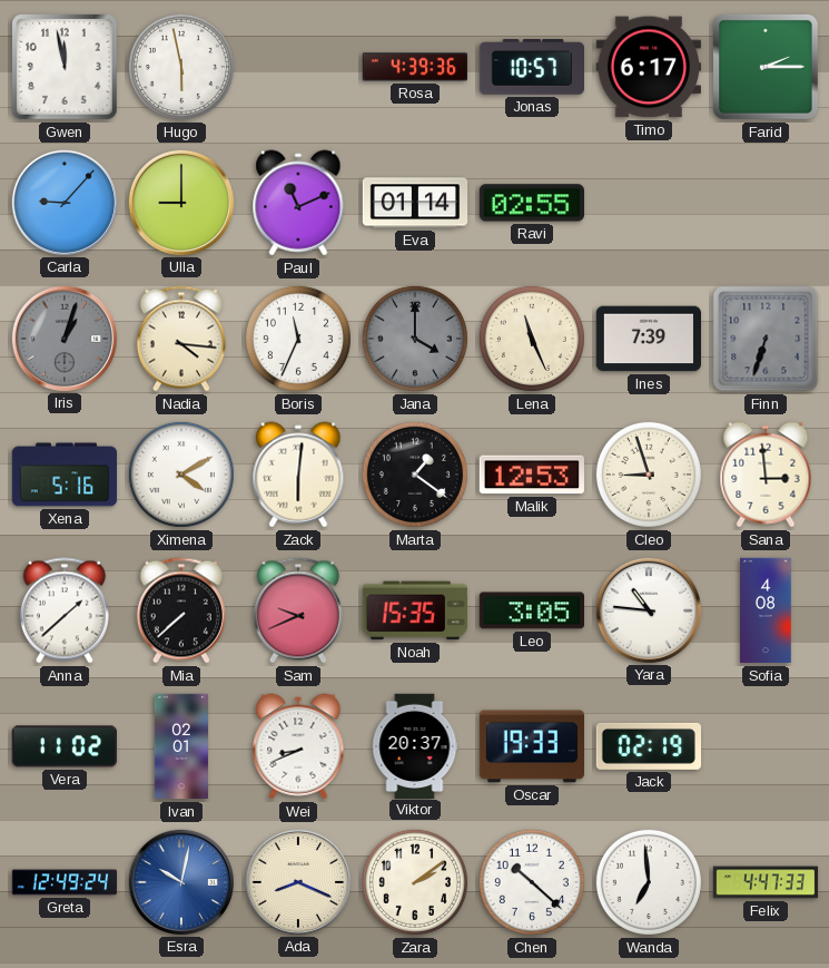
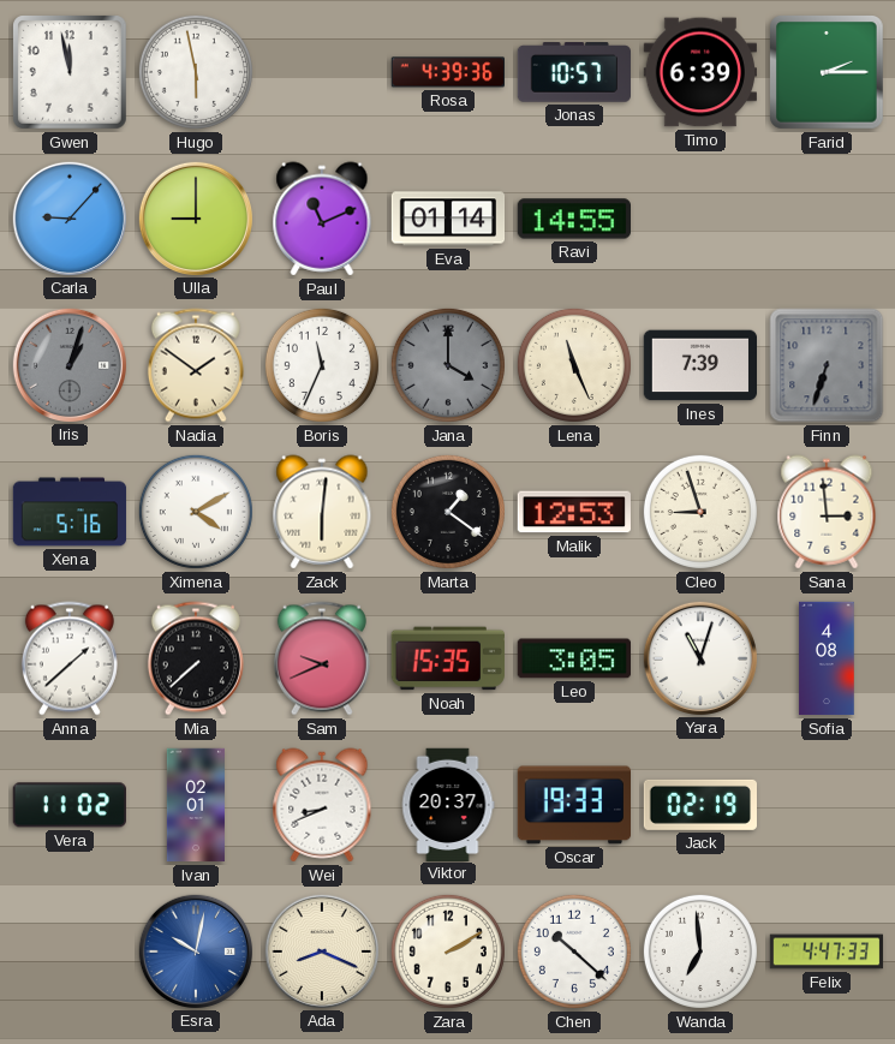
Timo: 6:17 -> 6:39 (699, 72)
Ravi: 02:55 -> 14:55 (573, 219)
Nadia: 4:16 -> 1:51 (196, 365)
Yara: 10:46 -> 11:03 (699, 657)
Greta: 12:49 -> none (65, 882)
Zara: 2:09 -> 2:10 (448, 951)
